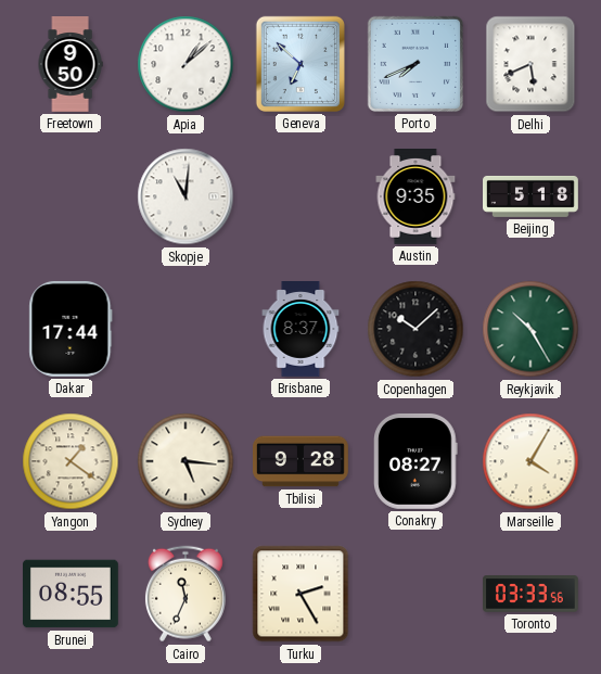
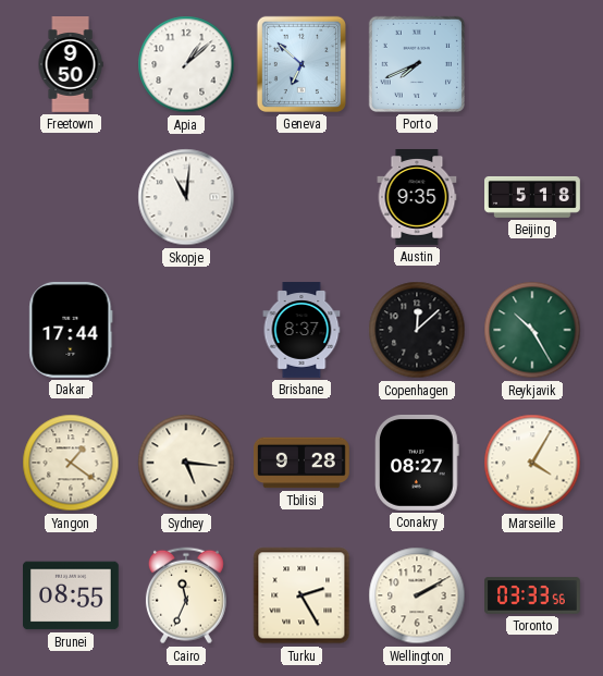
Delhi: 5:41 -> none (530, 64)
Copenhagen: 10:08 -> 12:08 (417, 330)
Wellington: none -> 2:10 (417, 595)
